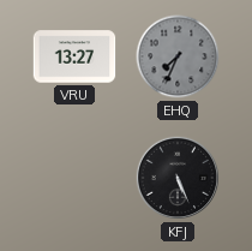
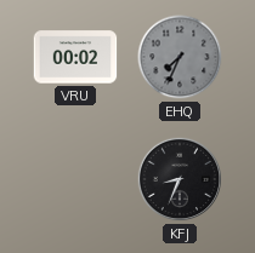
VRU: 13:27 -> 00:02 (75, 57)
KFJ: 5:26 -> 8:34 (180, 179)
